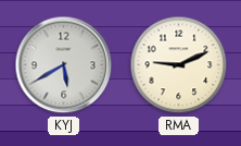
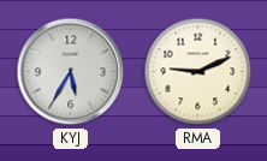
KYJ: 5:40 -> 5:35 (71, 72)
